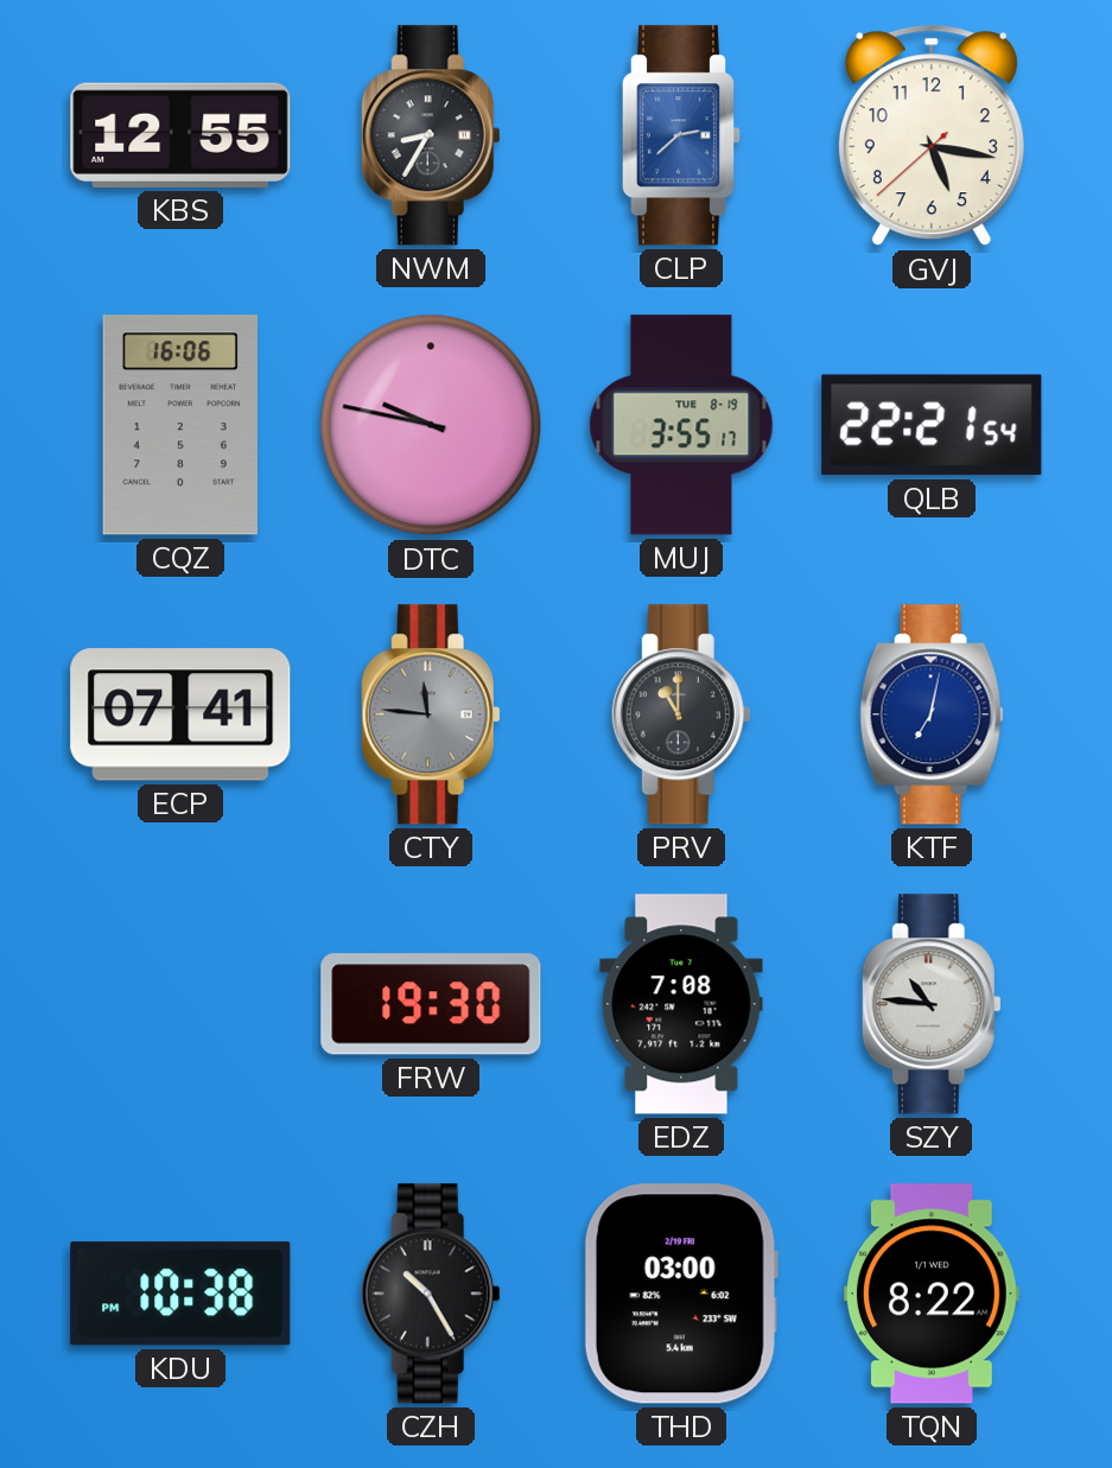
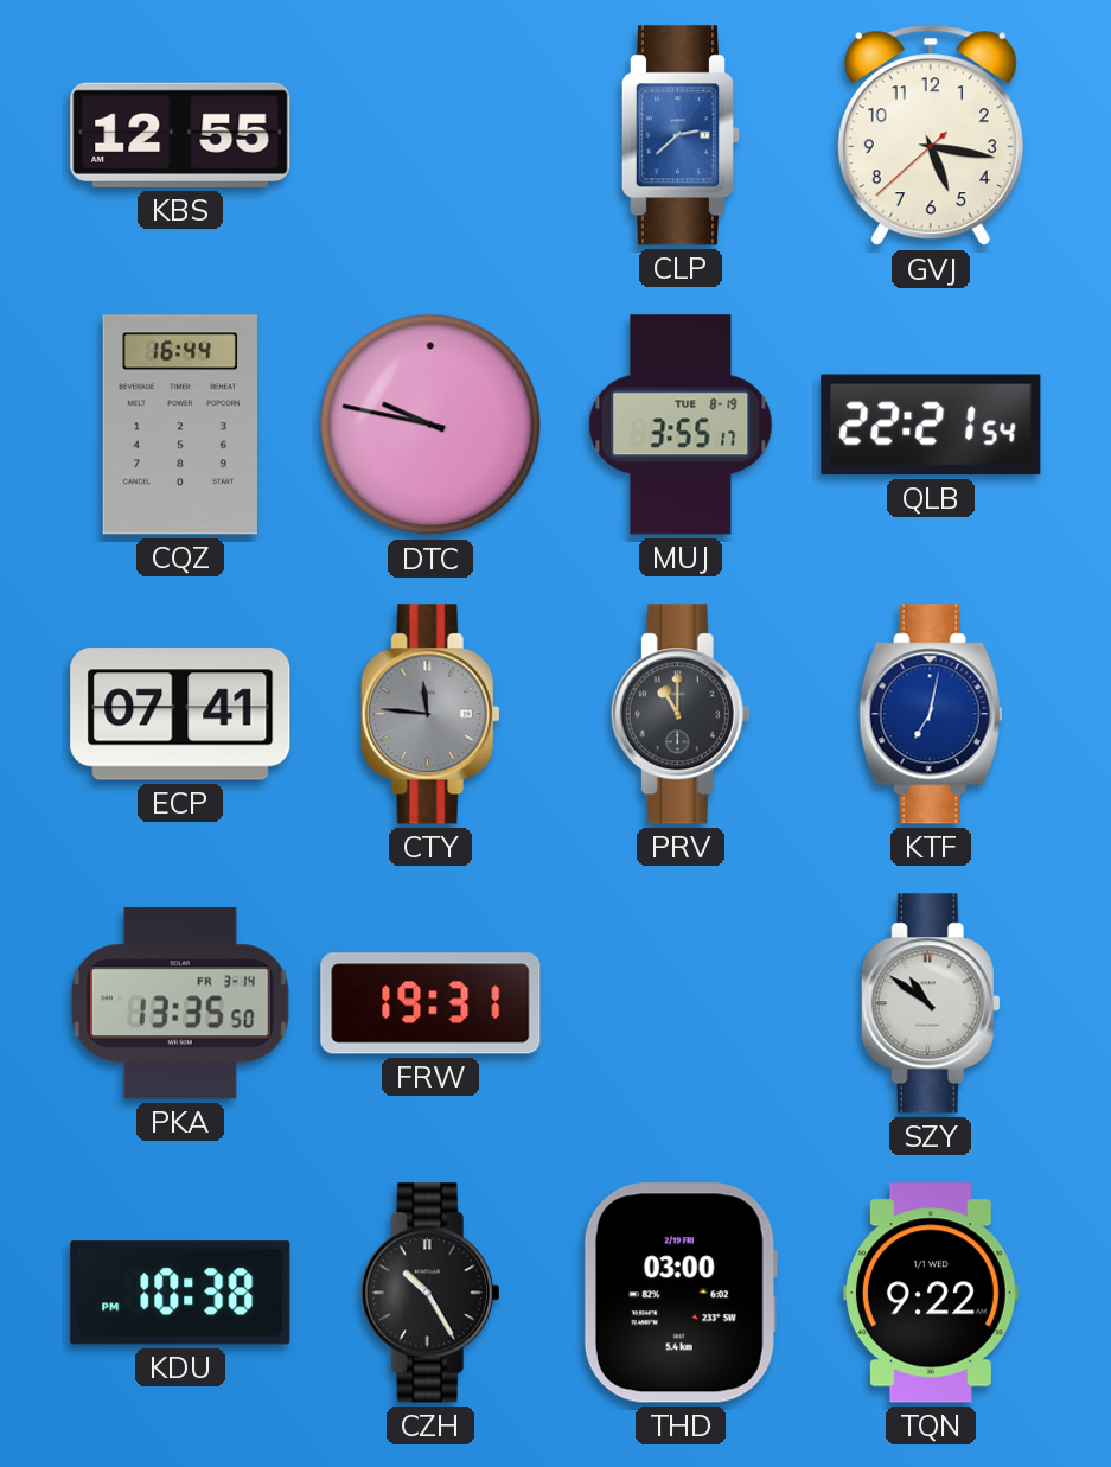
NWM: 8:35 -> none (431, 135)
CQZ: 16:06 -> 16:44 (180, 425)
PKA: none -> 13:35 (180, 1003)
FRW: 19:30 -> 19:31 (430, 1003)
EDZ: 7:08 -> none (681, 1004)
SZY: 10:46 -> 10:51 (931, 1003)
TQN: 8:22 -> 9:22 (931, 1293)
